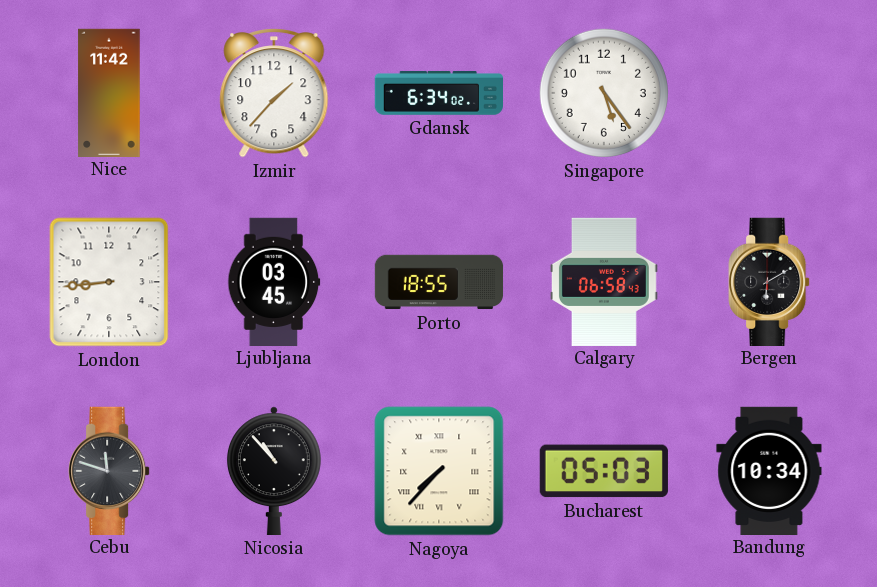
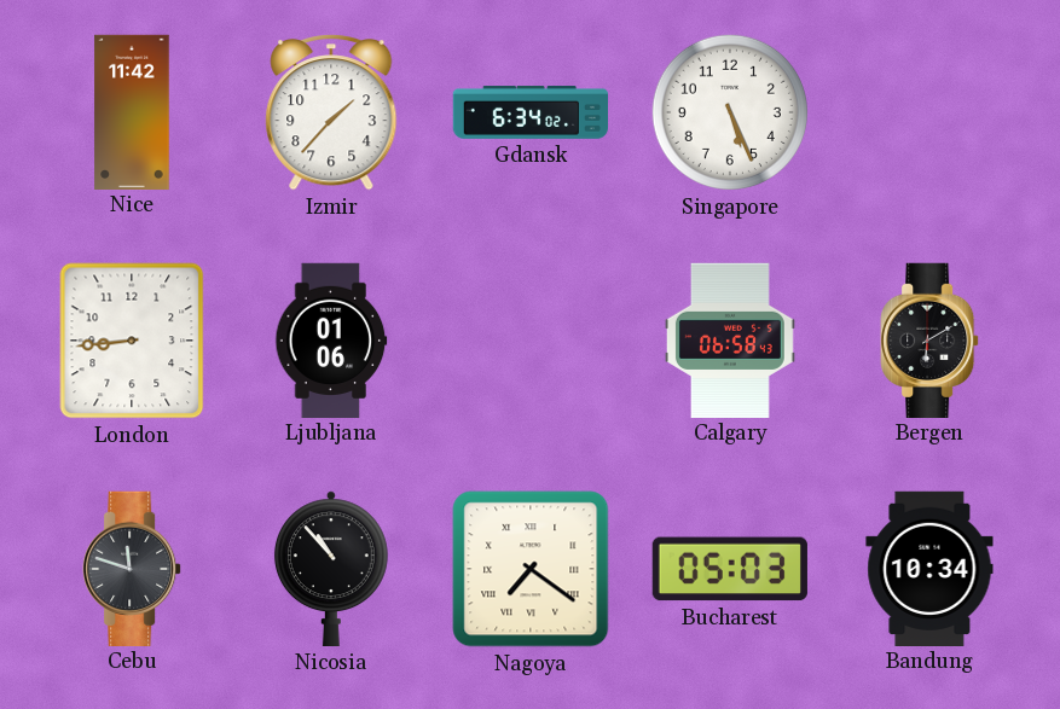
Singapore: 5:24 -> 5:26 (730, 112)
Ljubljana: 03:45 -> 01:06 (331, 339)
Porto: 18:55 -> none (439, 282)
Nagoya: 7:37 -> 7:21 (531, 569)
